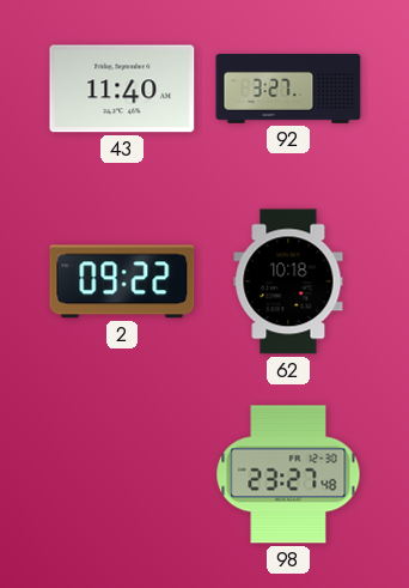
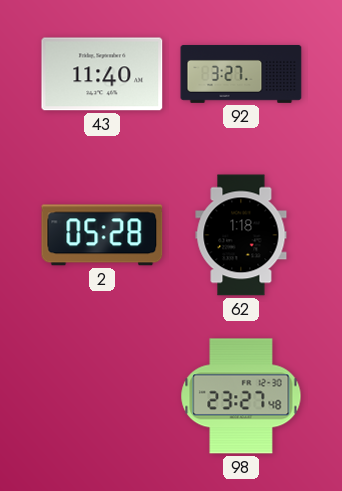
2: 09:22 -> 05:28 (102, 235)
62: 10:18 -> 1:18 (241, 235)
